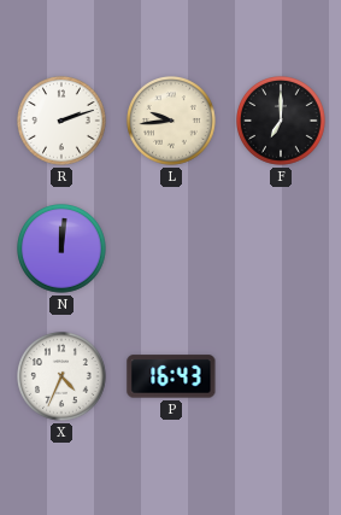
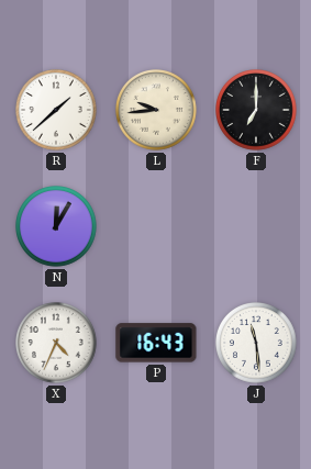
R: 2:12 -> 1:38 (57, 111)
N: 12:01 -> 12:05 (57, 227)
J: none -> 11:29 (257, 344)
